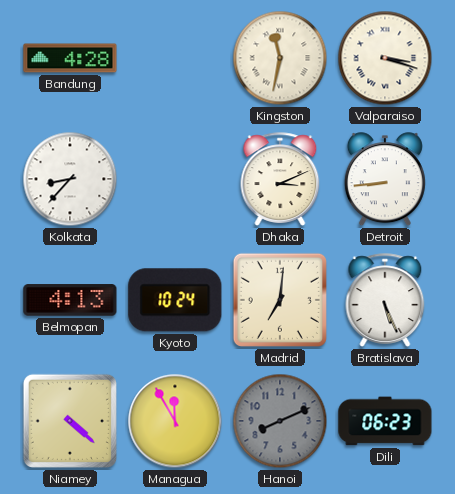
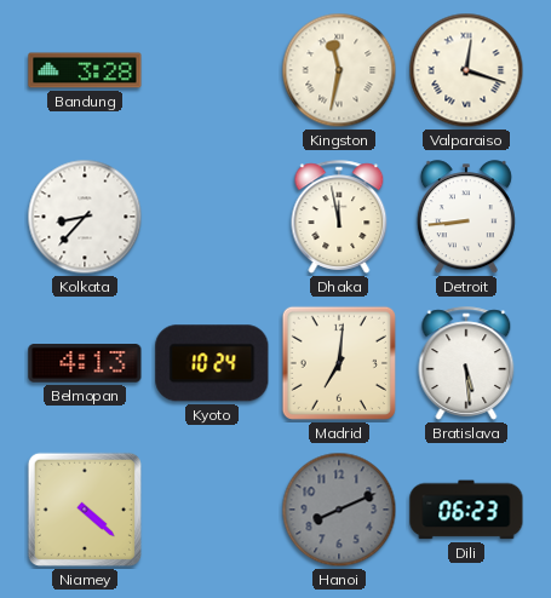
Bandung: 4:28 -> 3:28 (85, 70)
Valparaiso: 3:18 -> 12:18 (466, 70)
Dhaka: 3:11 -> 11:58 (339, 217)
Bratislava: 5:26 -> 5:29 (466, 363)
Managua: 11:55 -> none (175, 421)
